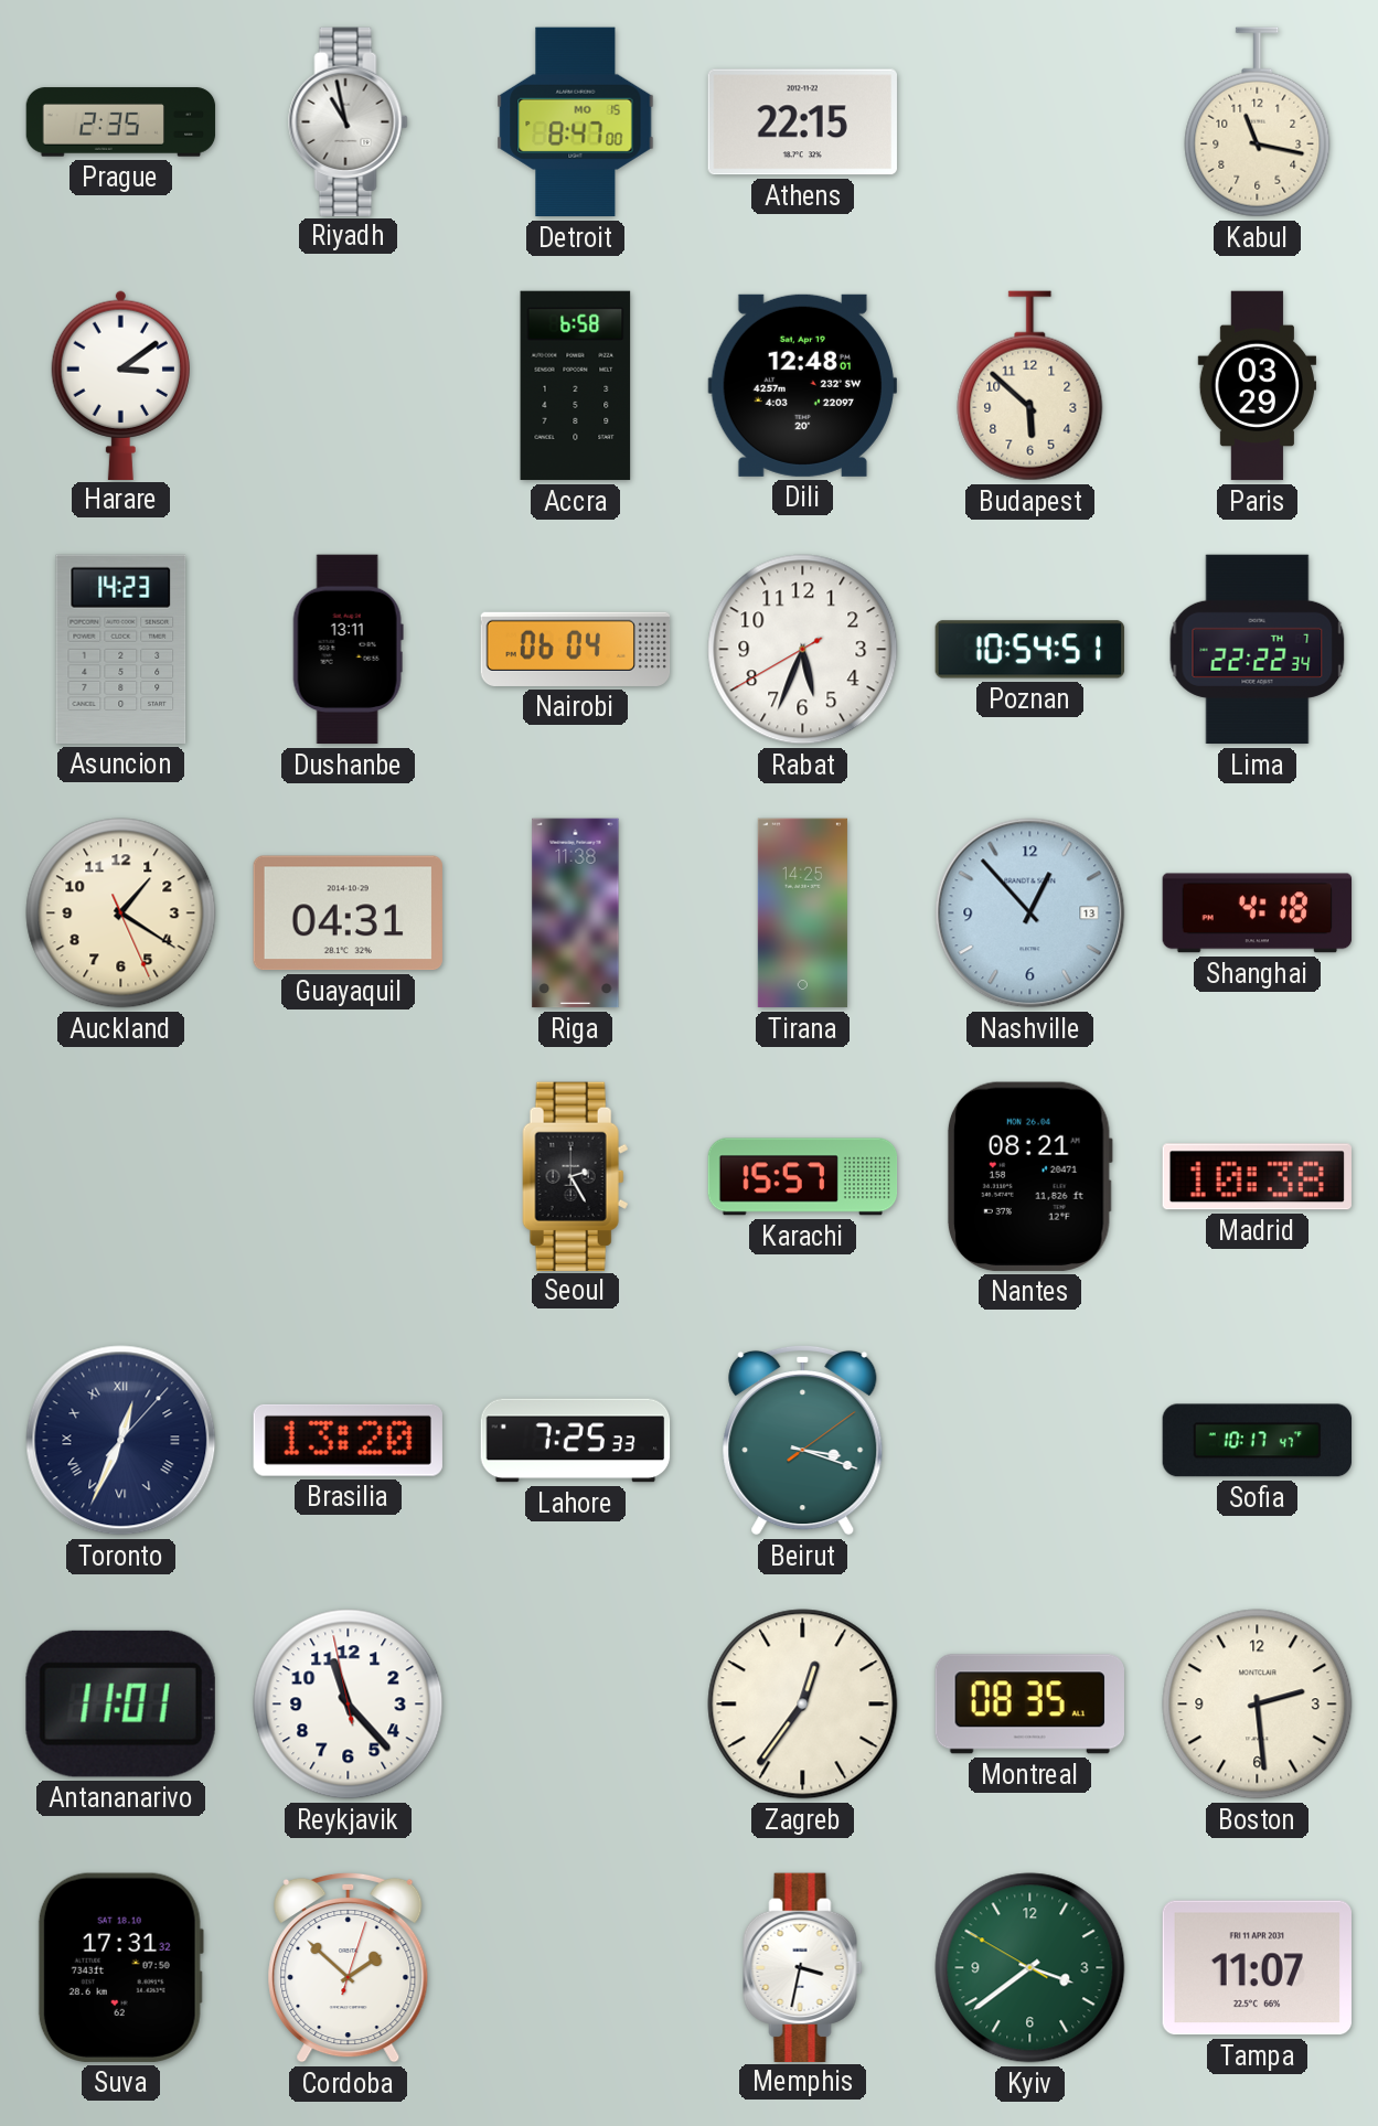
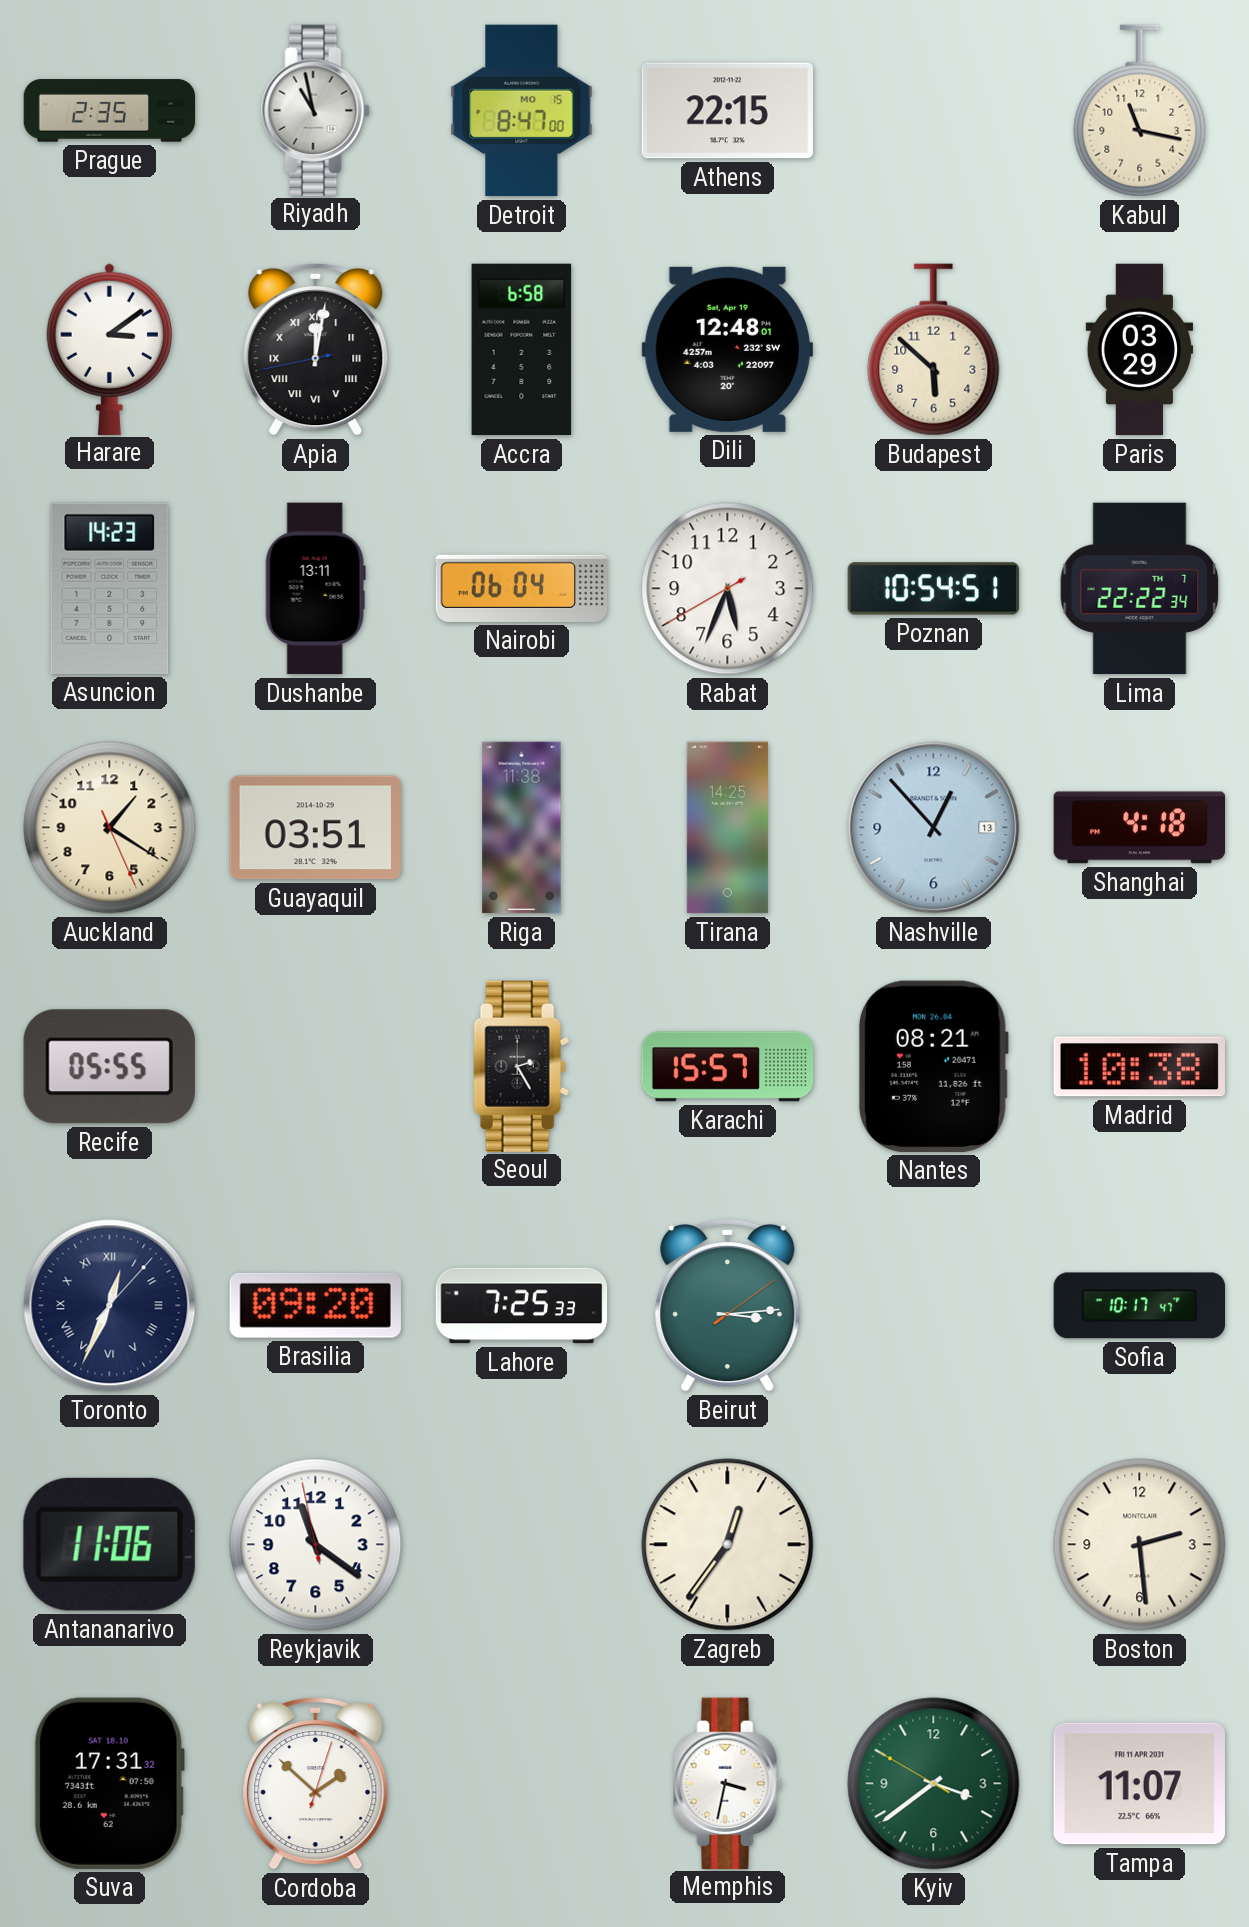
Apia: none -> 12:01 (316, 349)
Guayaquil: 04:31 -> 03:51 (315, 828)
Recife: none -> 05:55 (109, 1067)
Brasilia: 13:20 -> 09:20 (315, 1305)
Beirut: 3:18 -> 3:14 (728, 1305)
Antananarivo: 11:01 -> 11:06 (109, 1544)
Reykjavik: 11:22 -> 11:20 (316, 1545)
Montreal: 08:35 -> none (1029, 1705)
